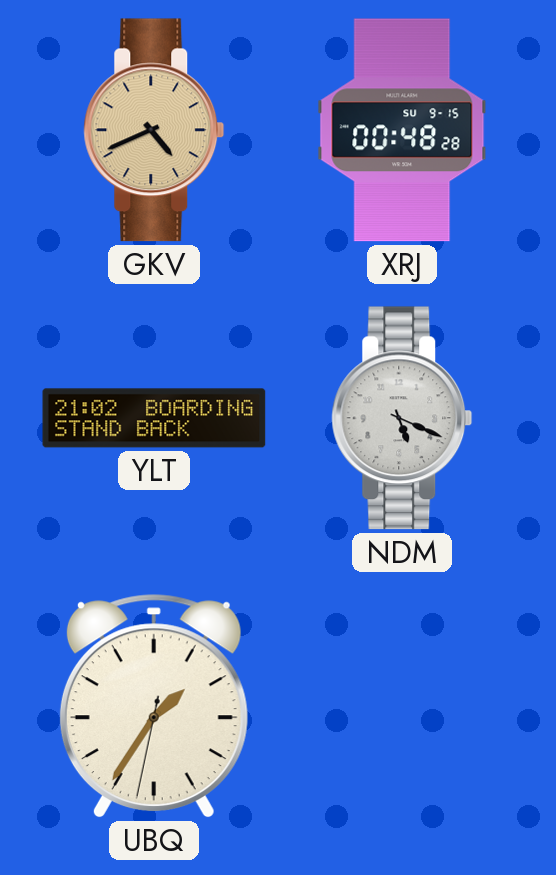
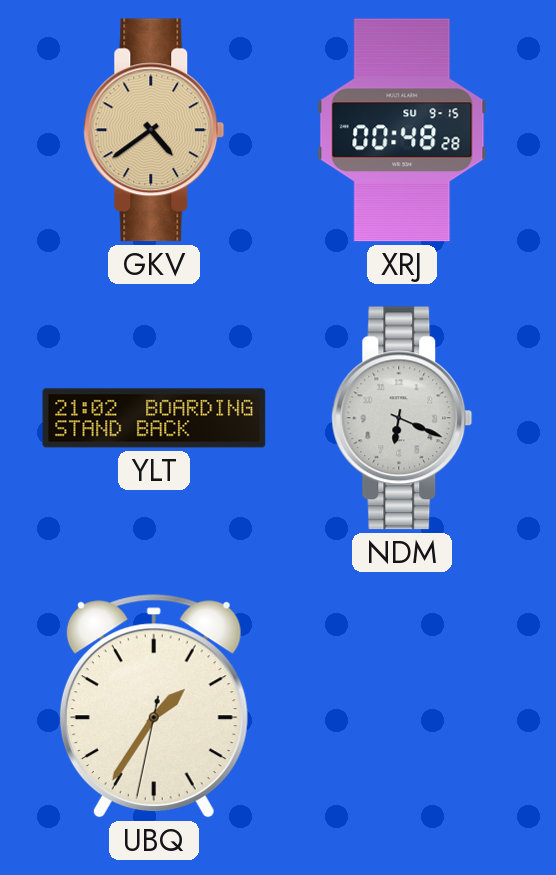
GKV: 4:41 -> 4:39 (154, 130)
NDM: 5:19 -> 6:19 (402, 418)
